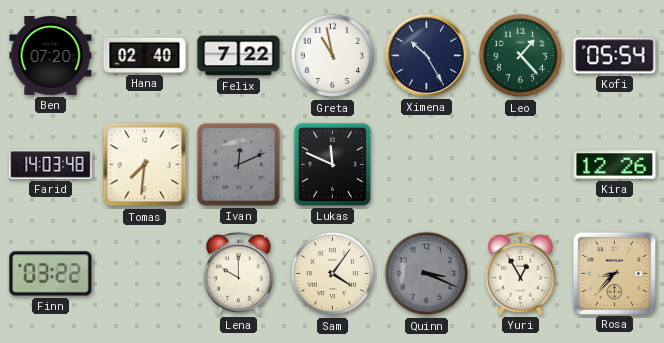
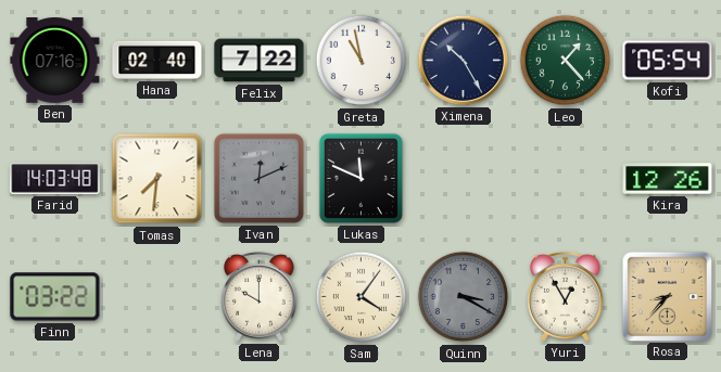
Ben: 07:20 -> 07:16 (55, 61)
Quinn: 3:19 -> 3:20 (464, 297)
